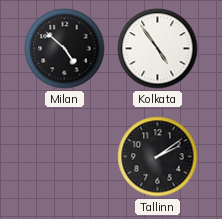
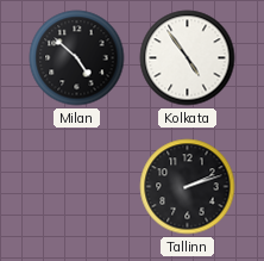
Tallinn: 2:09 -> 2:12 (188, 187)
